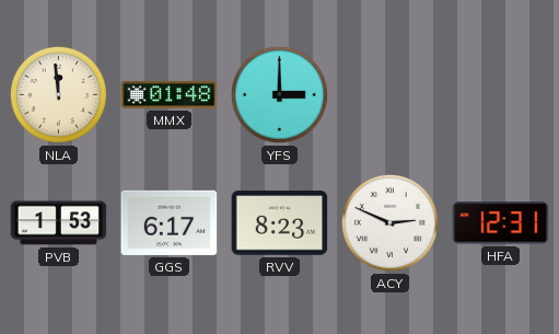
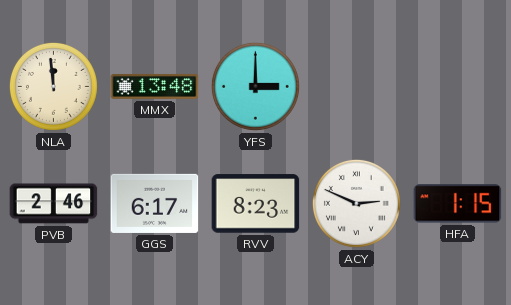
MMX: 01:48 -> 13:48 (155, 87)
PVB: 1:53 -> 2:46 (54, 204)
HFA: 12:31 -> 1:15 (458, 204)
